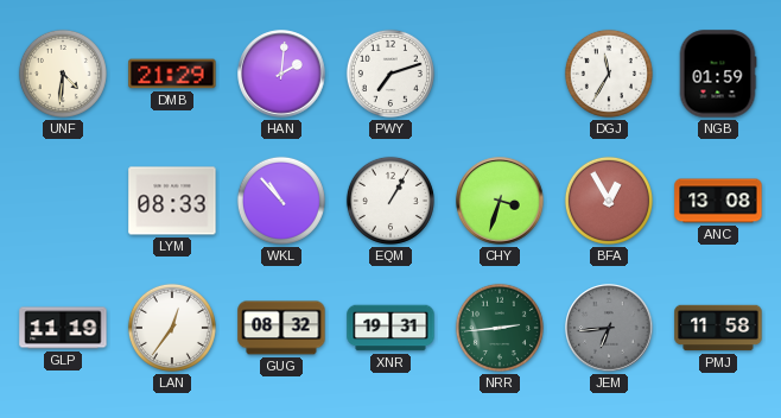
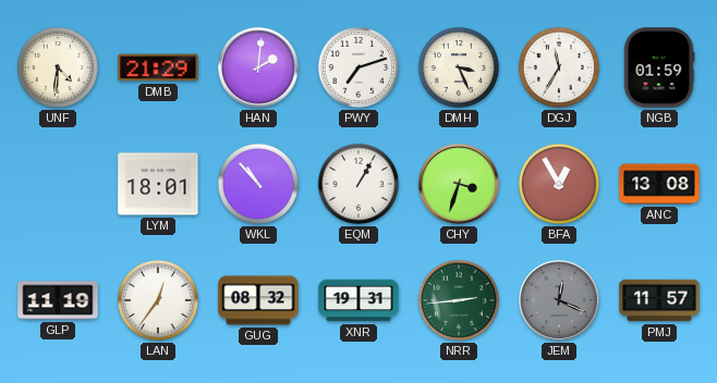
DMH: none -> 3:26 (459, 67)
LYM: 08:33 -> 18:01 (158, 184)
JEM: 6:44 -> 12:19 (559, 300)
PMJ: 11:58 -> 11:57 (659, 300)
